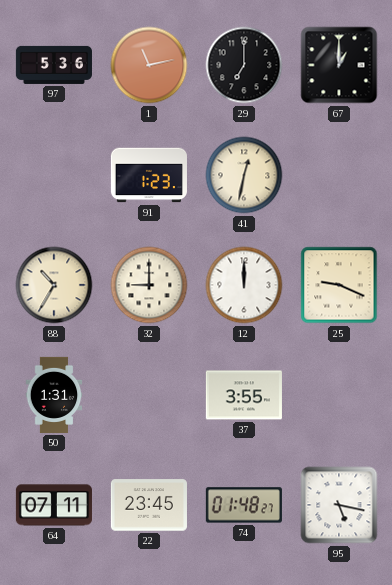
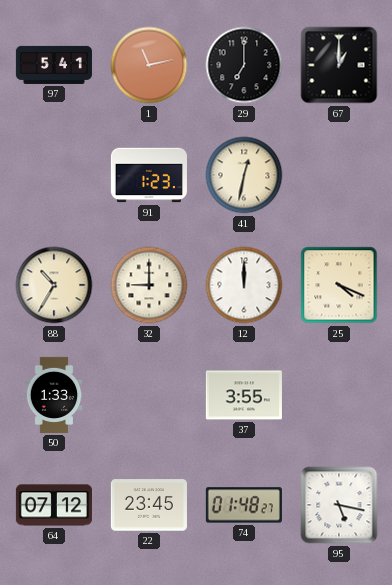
97: 5:36 -> 5:41 (54, 65)
25: 9:19 -> 4:19 (339, 285)
50: 1:31 -> 1:33 (54, 395)
64: 07:11 -> 07:12 (54, 505)
